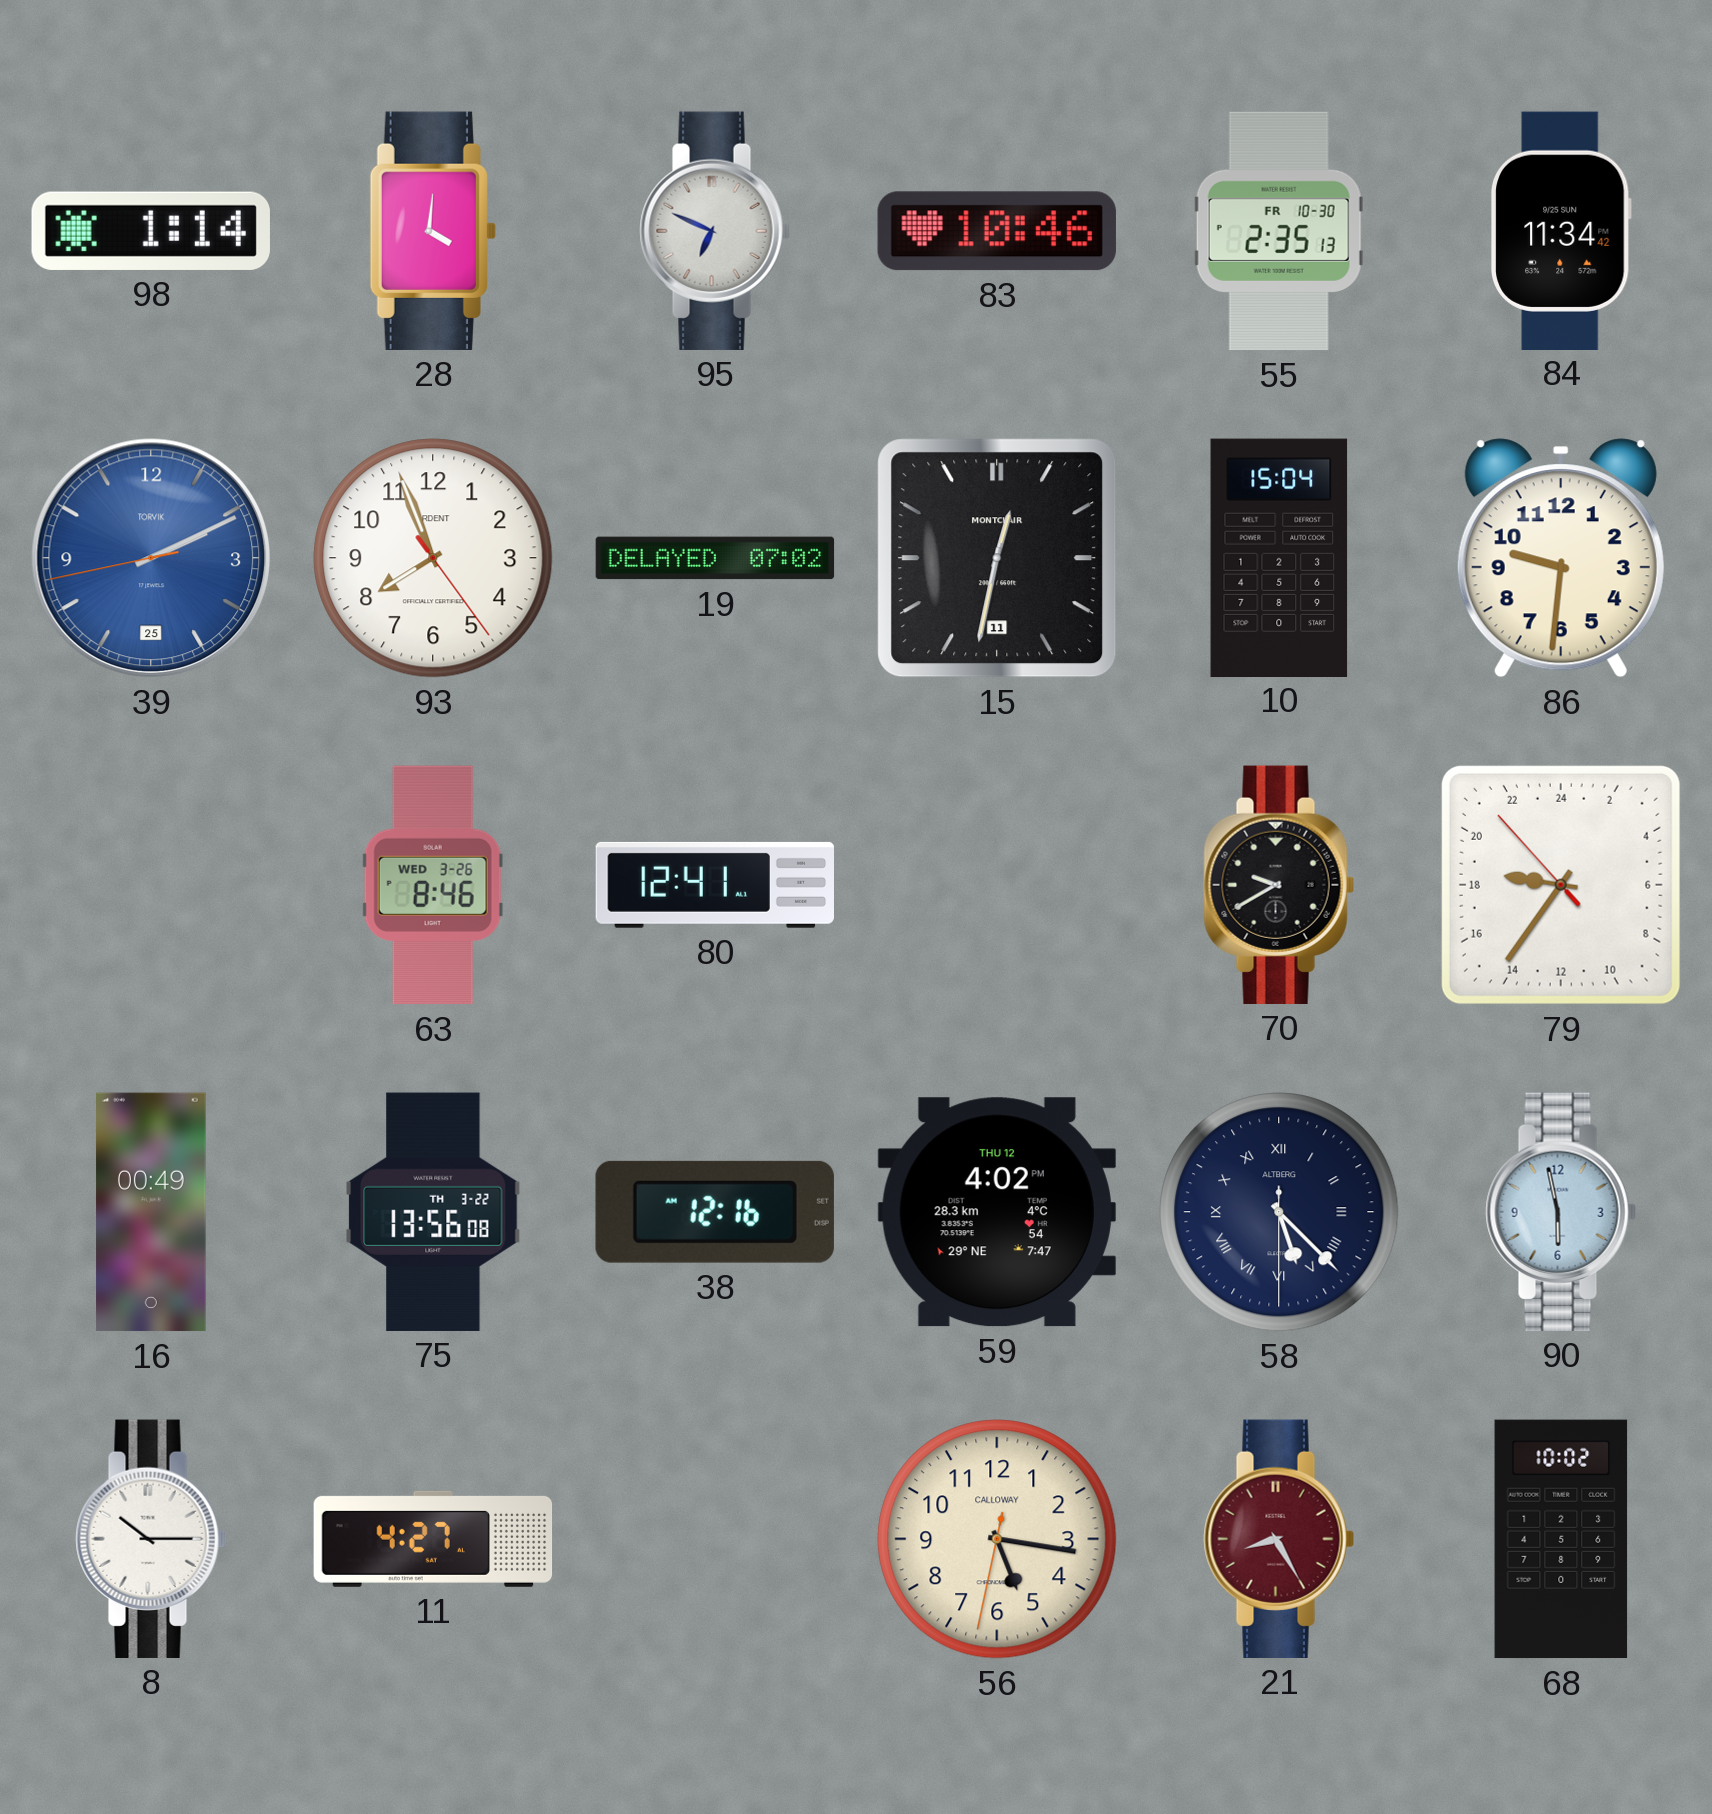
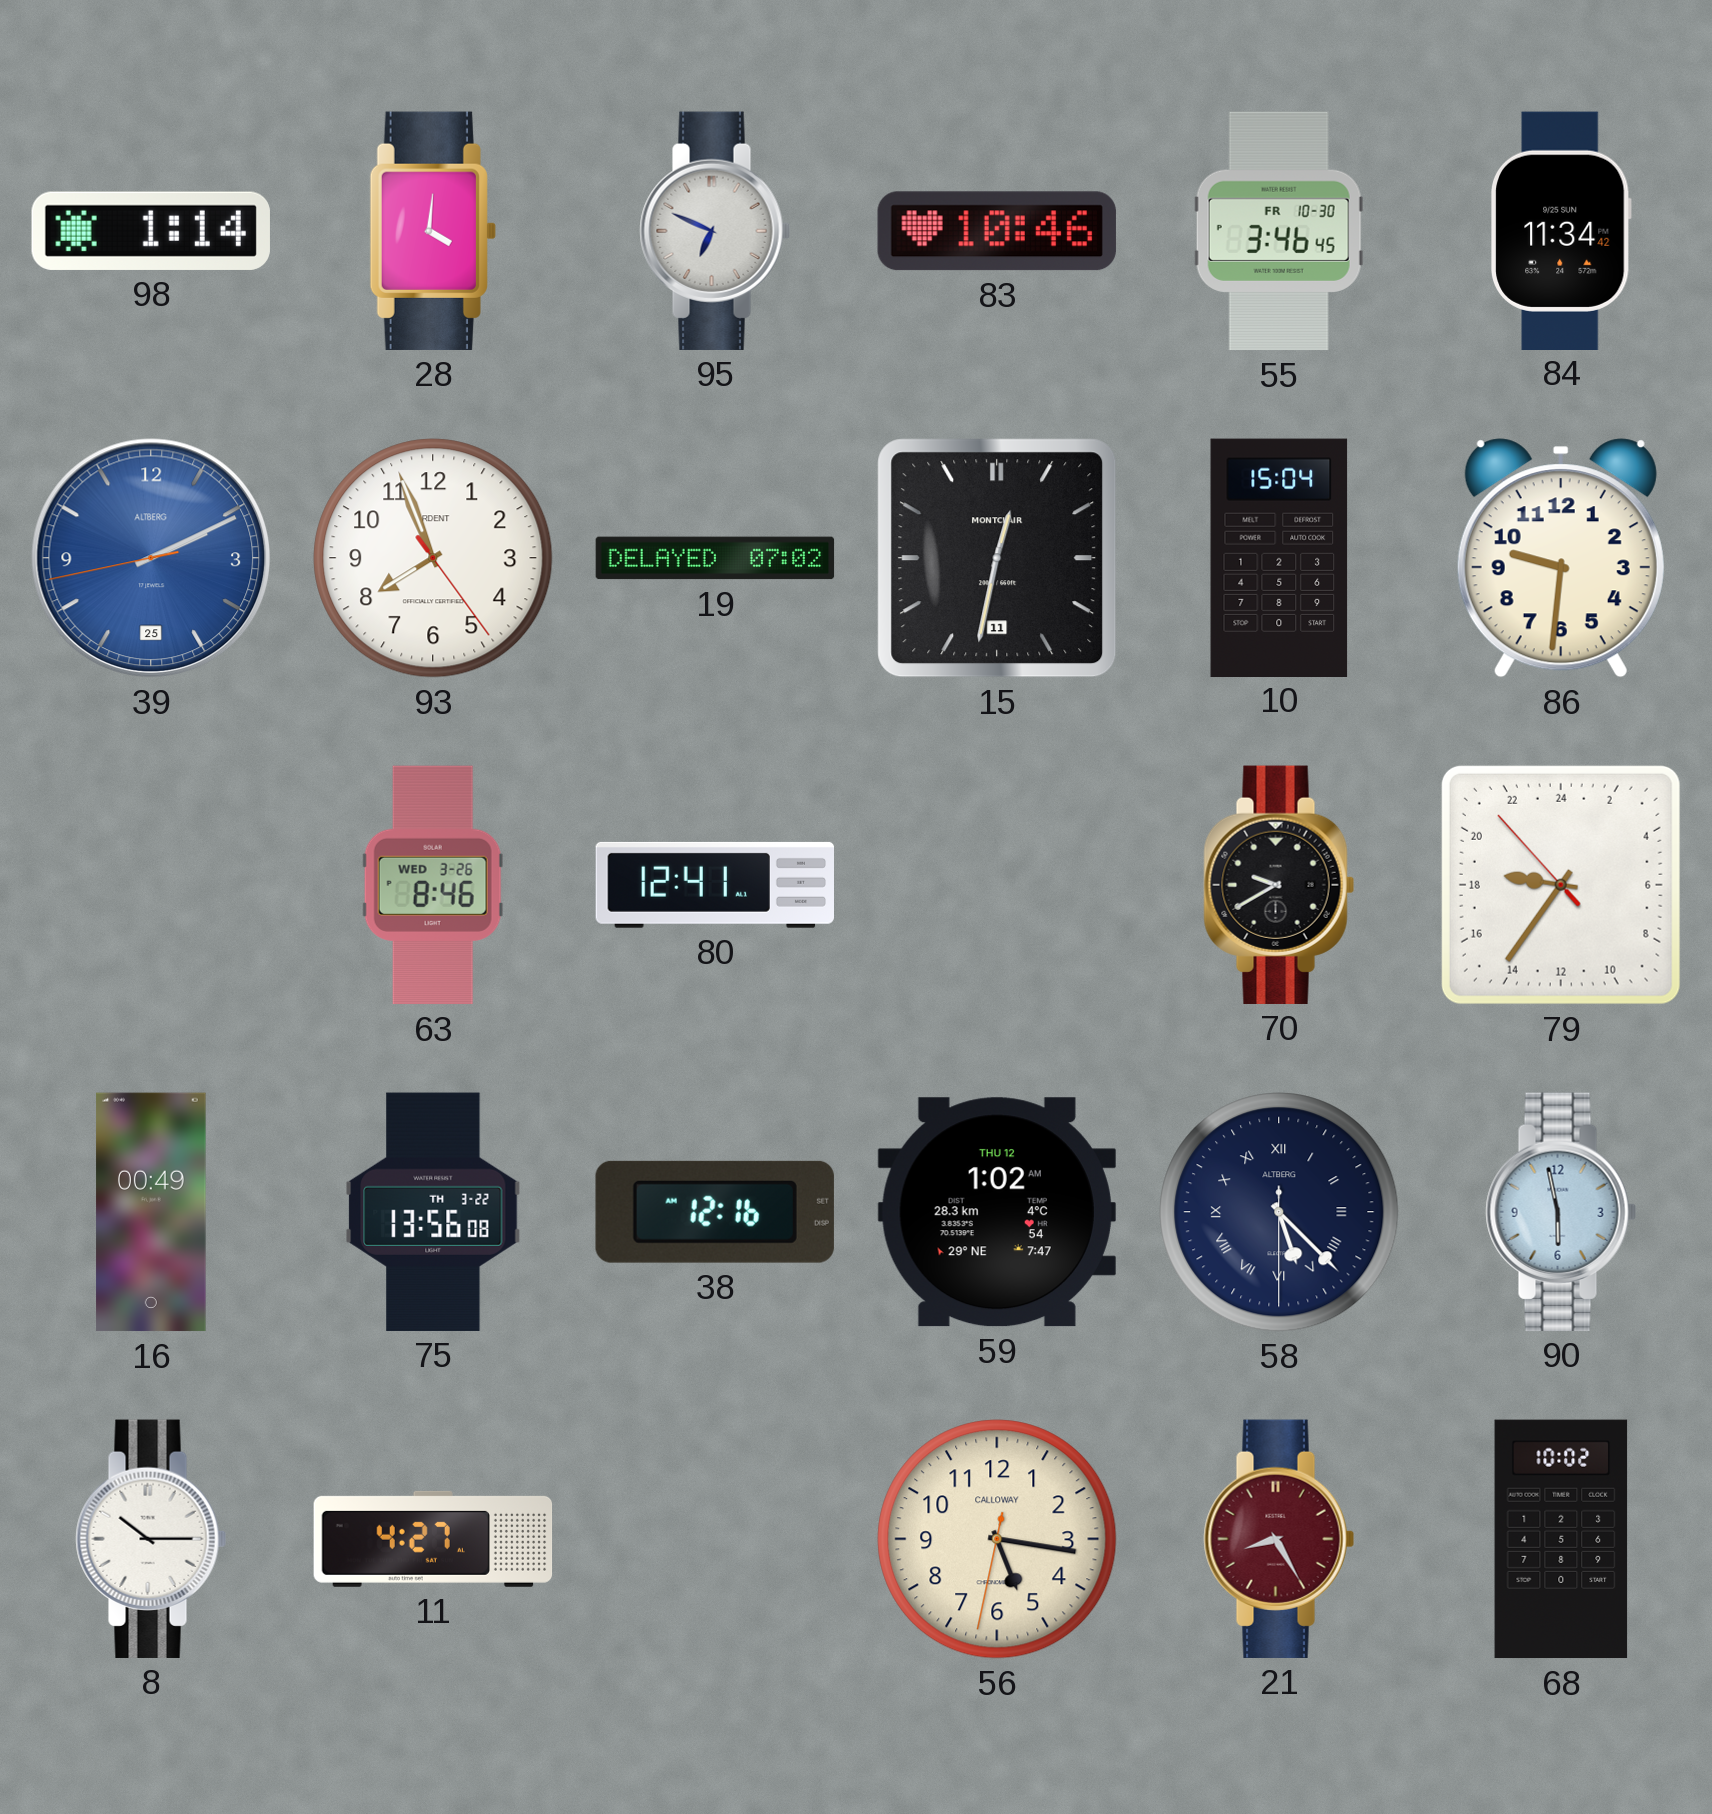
55: 2:35 -> 3:46 (1279, 231)
39 brand: TORVIK -> ALTBERG (151, 558)
59: 4:02 -> 1:02 (997, 1212)
